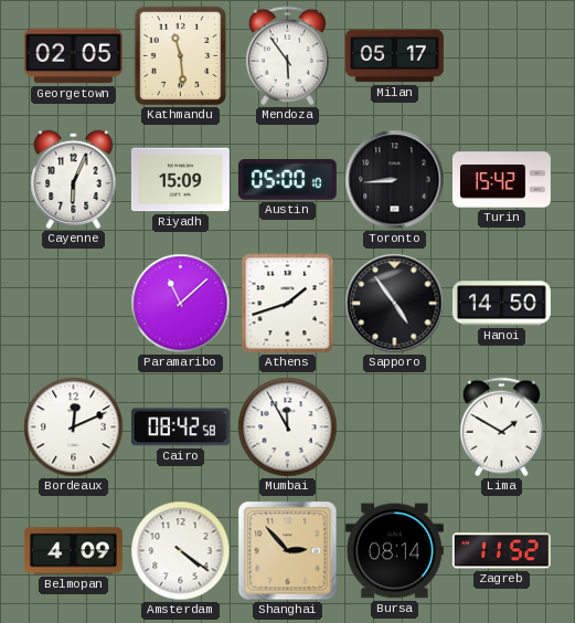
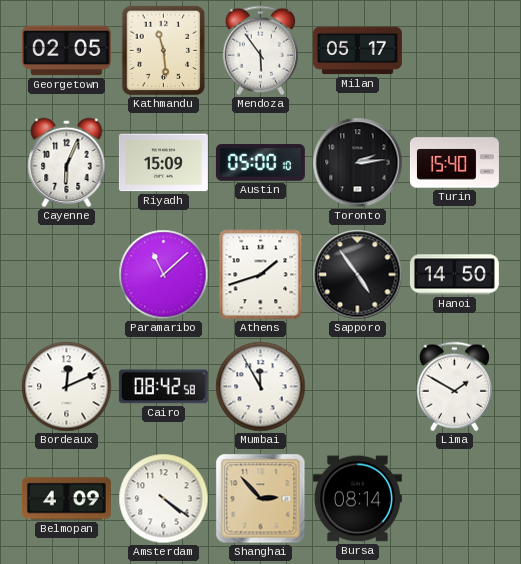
Toronto: 8:44 -> 2:14 (358, 163)
Turin: 15:42 -> 15:40 (454, 163)
Zagreb: 11:52 -> none (501, 551)
